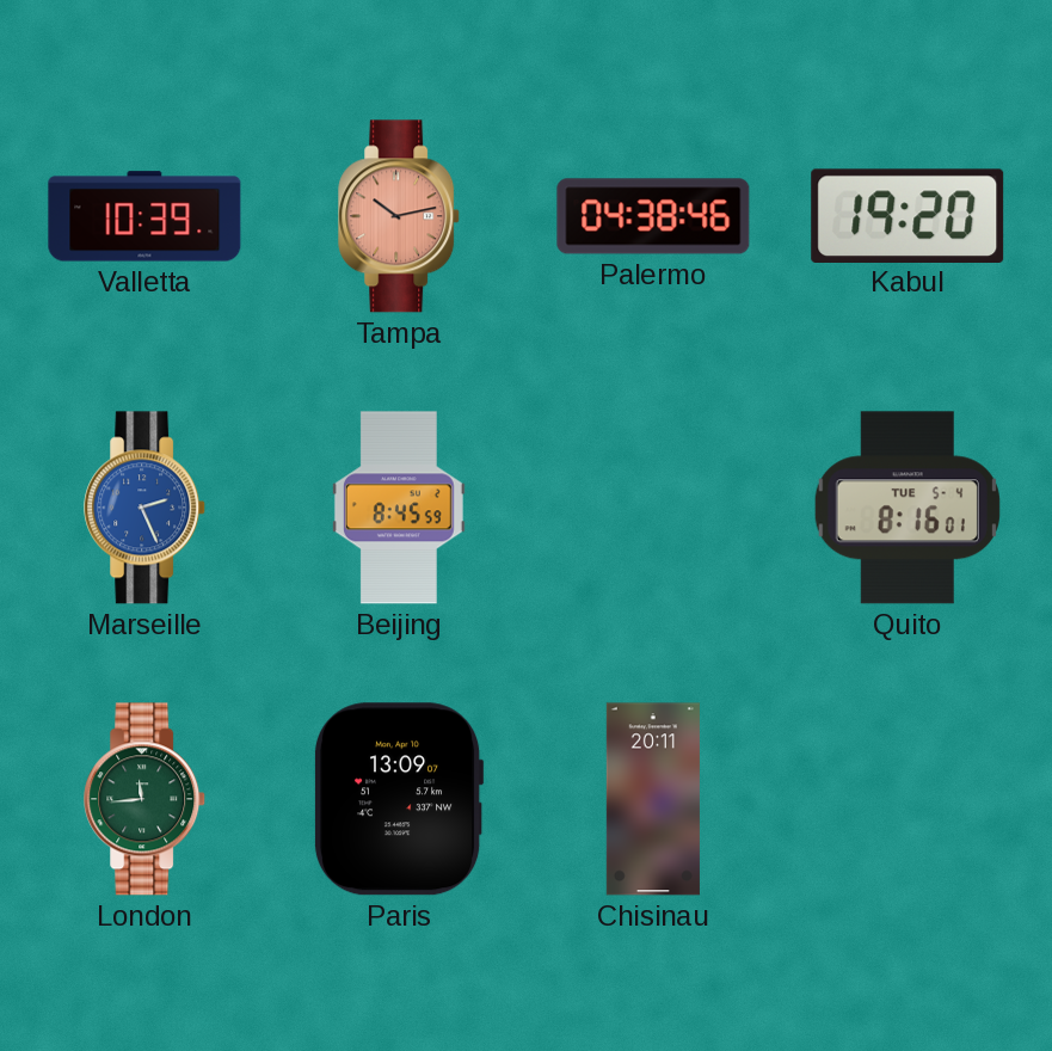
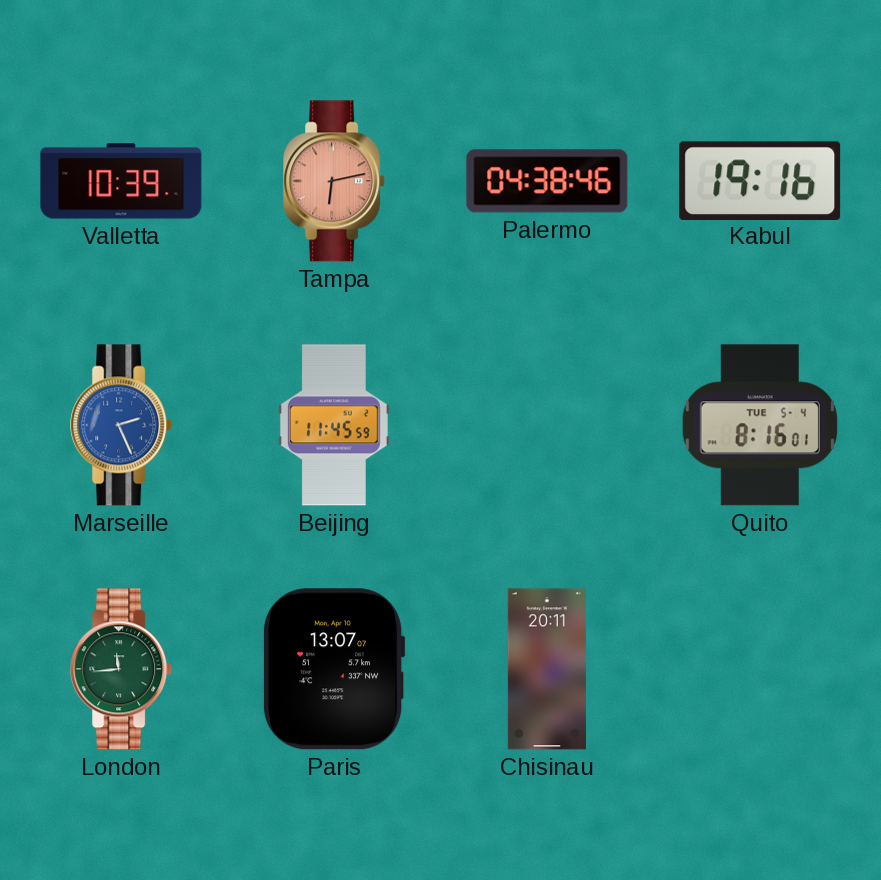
Tampa: 10:13 -> 6:13 (335, 181)
Kabul: 19:20 -> 19:16 (760, 180)
Beijing: 8:45 -> 11:45 (334, 425)
Paris: 13:09 -> 13:07 (334, 669)
